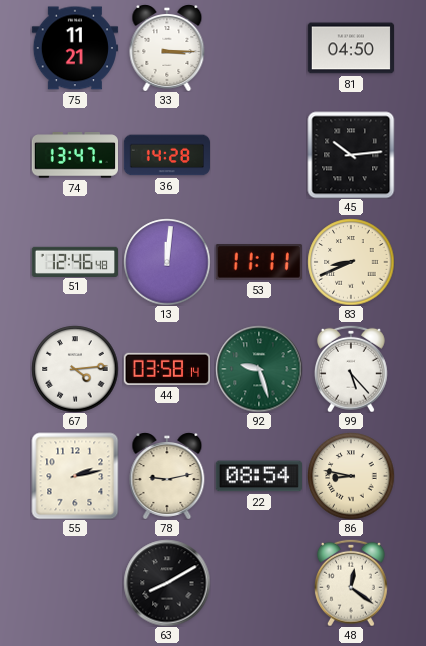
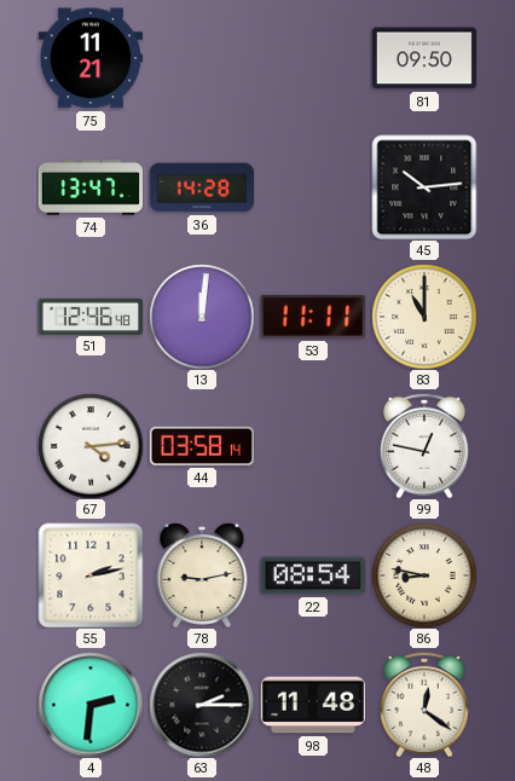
33: 3:15 -> none (167, 48)
81: 04:50 -> 09:50 (423, 58)
83: 8:41 -> 11:00 (424, 317)
92: 9:27 -> none (259, 369)
99: 5:23 -> 12:47 (424, 446)
4: none -> 2:31 (91, 705)
63: 8:10 -> 2:15 (202, 705)
98: none -> 11:48 (313, 705)
